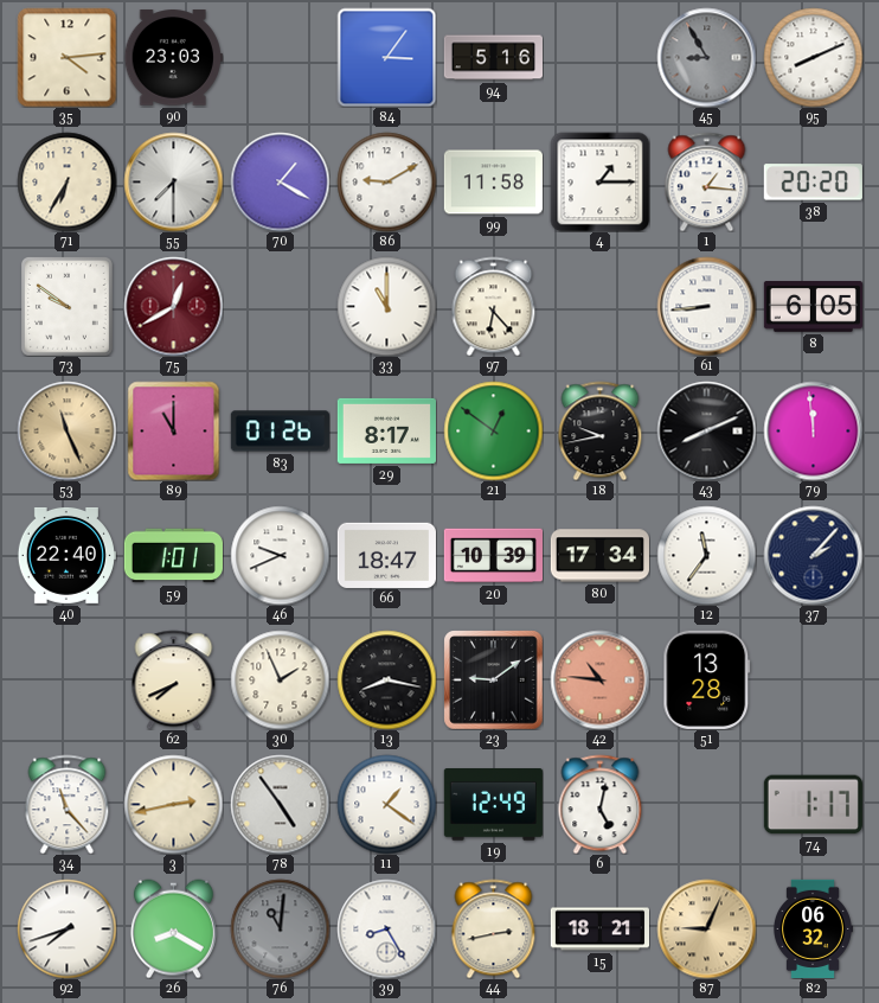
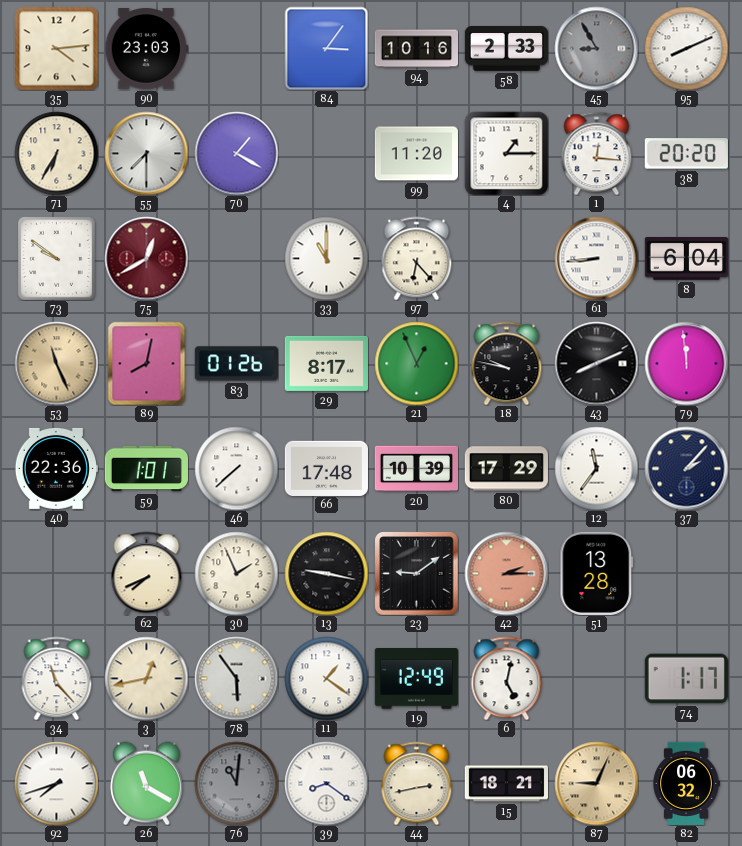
94: 5:16 -> 10:16 (416, 49)
58: none -> 2:33 (506, 48)
86: 9:10 -> none (386, 181)
99: 11:58 -> 11:20 (416, 154)
1: 1:16 -> 12:16 (597, 153)
8: 6:05 -> 6:04 (686, 259)
89: 11:00 -> 8:02 (147, 363)
21: 12:51 -> 12:56 (416, 363)
18: 9:43 -> 9:47 (507, 363)
40: 22:40 -> 22:36 (56, 468)
46: 9:41 -> 7:38 (236, 468)
66: 18:47 -> 17:48 (326, 468)
80: 17:34 -> 17:29 (506, 469)
13: 8:17 -> 9:17 (326, 573)
42: 10:46 -> 2:15 (506, 573)
3: 2:43 -> 12:43 (146, 678)
78: 4:54 -> 5:54 (236, 678)
26: 8:20 -> 11:20 (146, 783)
39: 8:25 -> 8:21 (326, 783)
